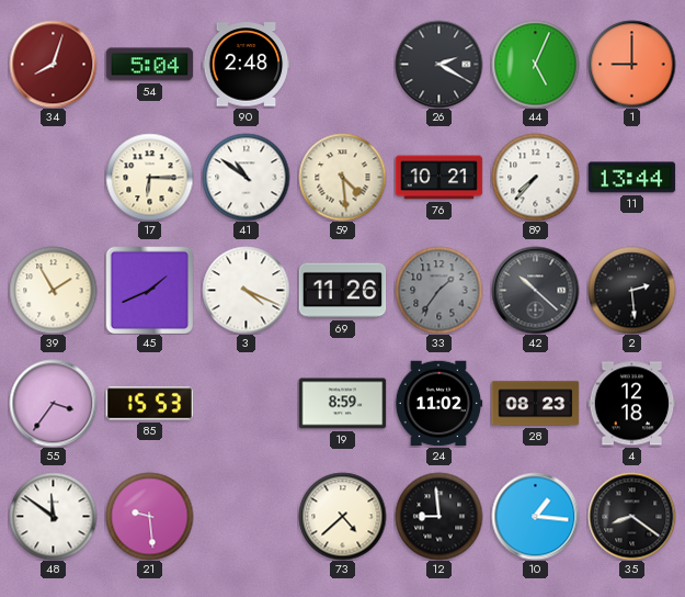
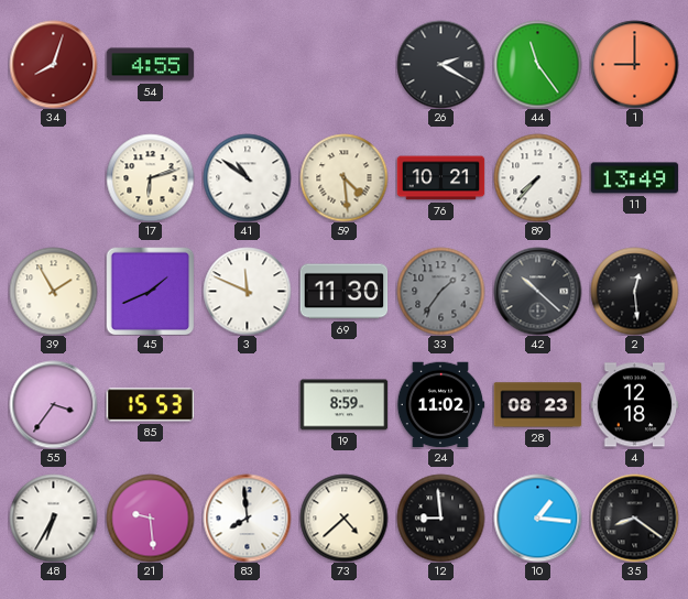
54: 5:04 -> 4:55 (150, 65)
90: 2:48 -> none (246, 65)
44: 5:04 -> 11:24 (537, 64)
17: 6:15 -> 6:12 (150, 177)
11: 13:44 -> 13:49 (634, 178)
3: 4:19 -> 11:49 (247, 291)
69: 11:26 -> 11:30 (343, 292)
2: 2:29 -> 12:29 (634, 291)
48: 11:51 -> 6:35 (53, 518)
83: none -> 7:59 (247, 518)
